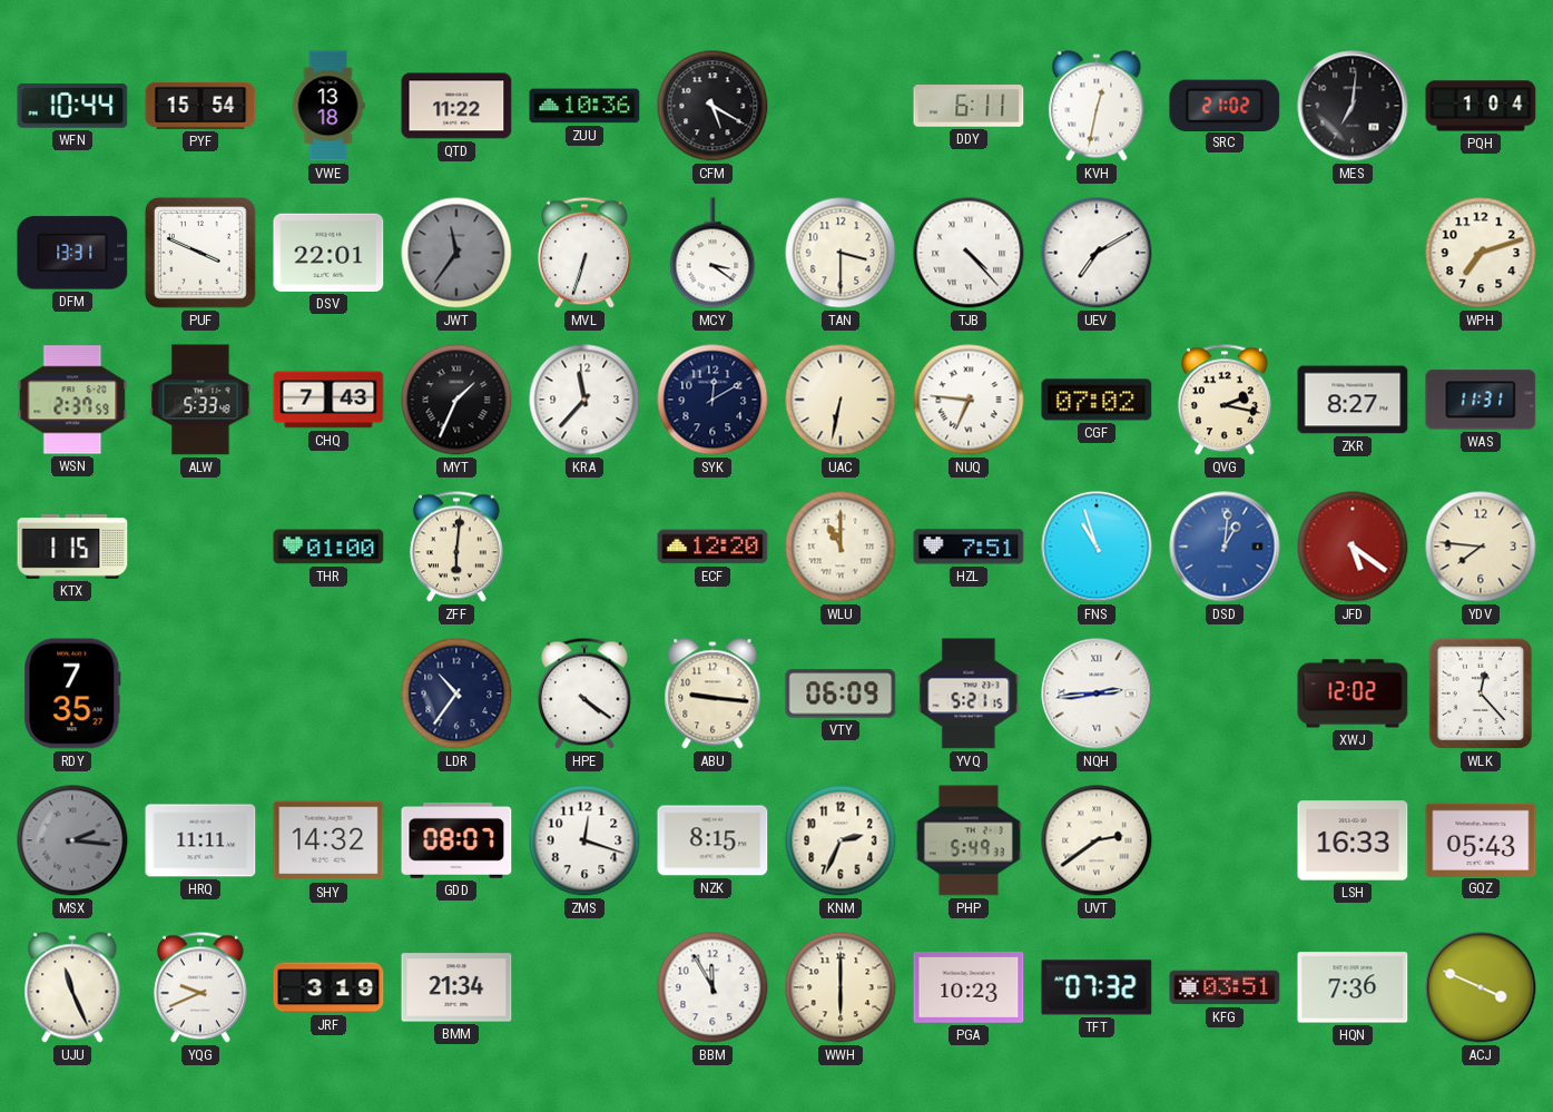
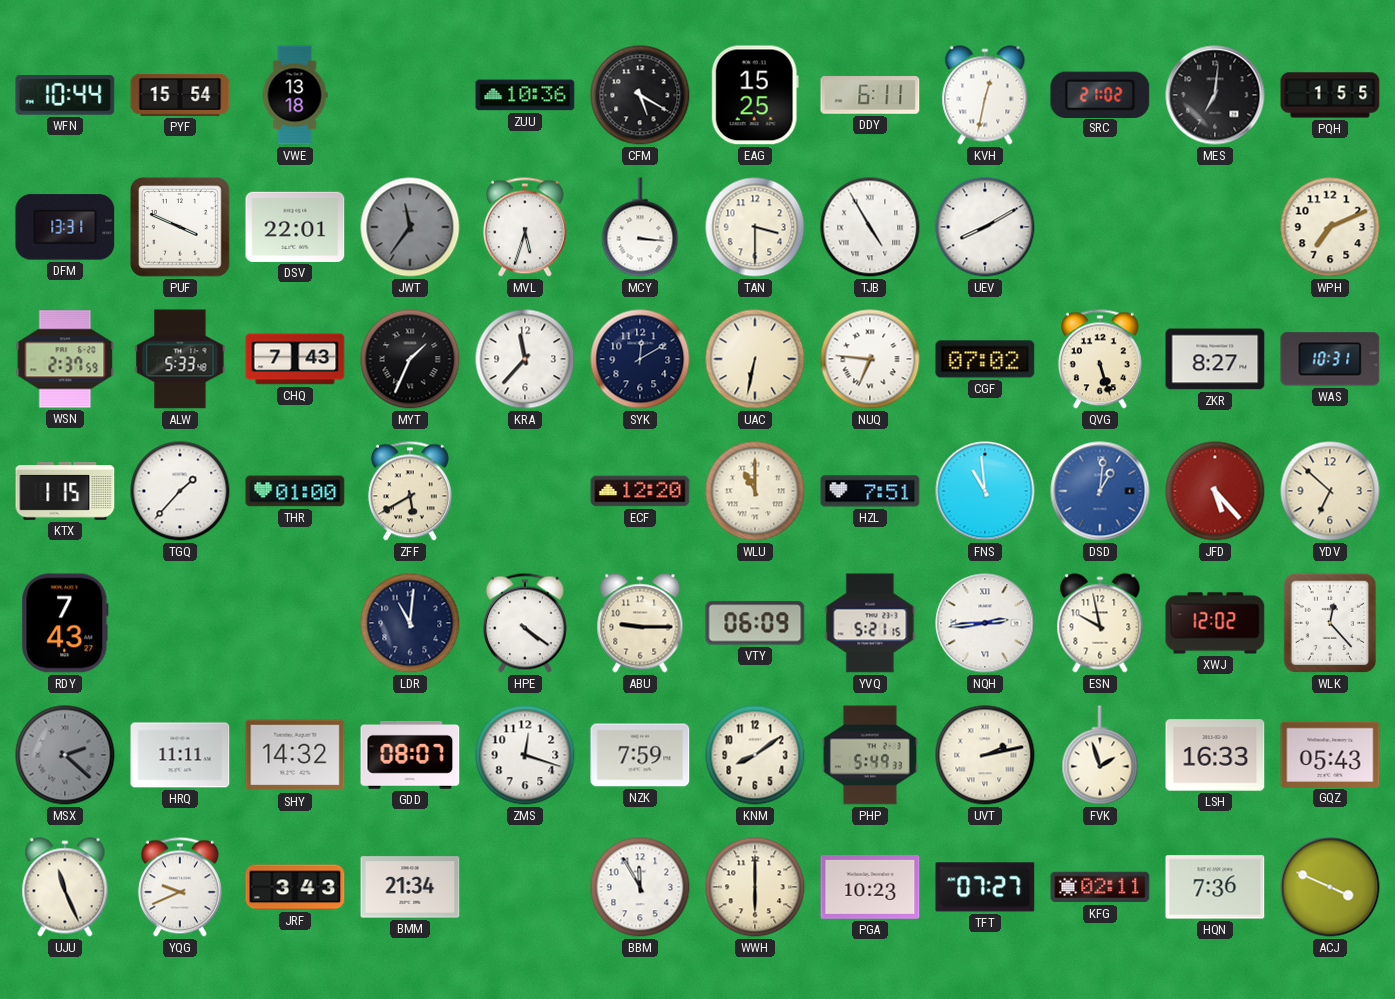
QTD: 11:22 -> none (456, 106)
EAG: none -> 15:25 (755, 95)
PQH: 1:04 -> 1:55 (1330, 95)
MVL: 6:33 -> 5:33 (525, 227)
MCY: 3:21 -> 3:16 (640, 227)
TJB: 4:23 -> 4:55 (870, 227)
UEV: 7:10 -> 8:10 (985, 227)
WPH: 7:12 -> 7:11 (1330, 227)
QVG: 2:17 -> 5:27 (1100, 359)
WAS: 11:31 -> 10:31 (1330, 359)
TGQ: none -> 1:37 (180, 491)
ZFF: 6:01 -> 5:40 (410, 491)
FNS: 10:57 -> 10:59 (985, 491)
JFD: 5:21 -> 5:23 (1215, 491)
YDV: 7:46 -> 6:52 (1330, 491)
RDY: 7:35 -> 7:43 (65, 623)
LDR: 10:36 -> 11:01 (410, 623)
ABU: 9:16 -> 9:15 (640, 623)
ESN: none -> 9:58 (1100, 623)
MSX: 2:16 -> 2:22 (65, 755)
NZK: 8:15 -> 7:59 (640, 755)
KNM: 2:34 -> 8:09 (755, 755)
UVT: 2:39 -> 2:13 (985, 755)
FVK: none -> 1:57 (1100, 755)
JRF: 3:19 -> 3:43 (295, 887)
TFT: 07:32 -> 07:27 (985, 887)
KFG: 03:51 -> 02:11 (1100, 887)
